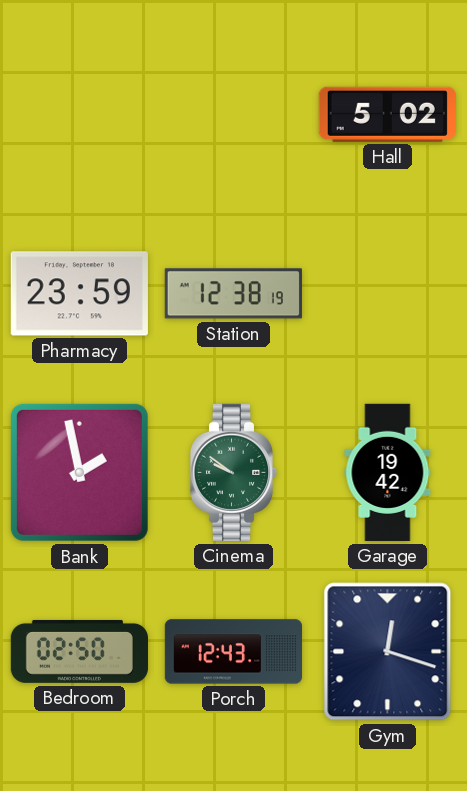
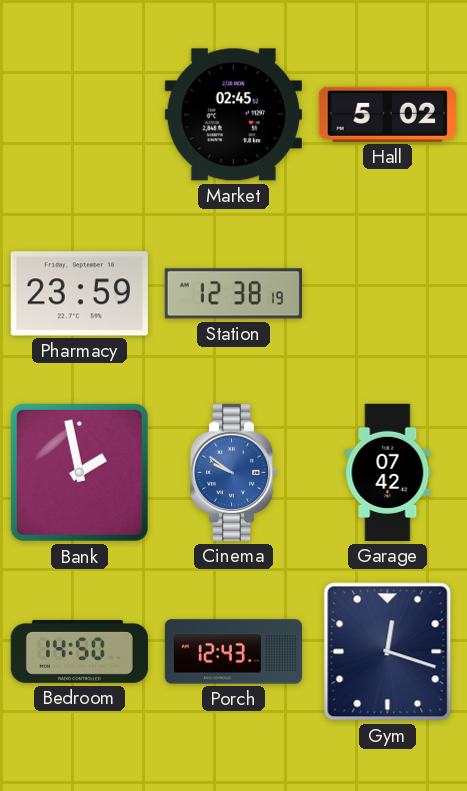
Market: none -> 02:45 (233, 115)
Cinema dial: green -> blue (234, 472)
Garage: 19:42 -> 07:42 (388, 472)
Bedroom: 02:50 -> 14:50 (79, 651)
